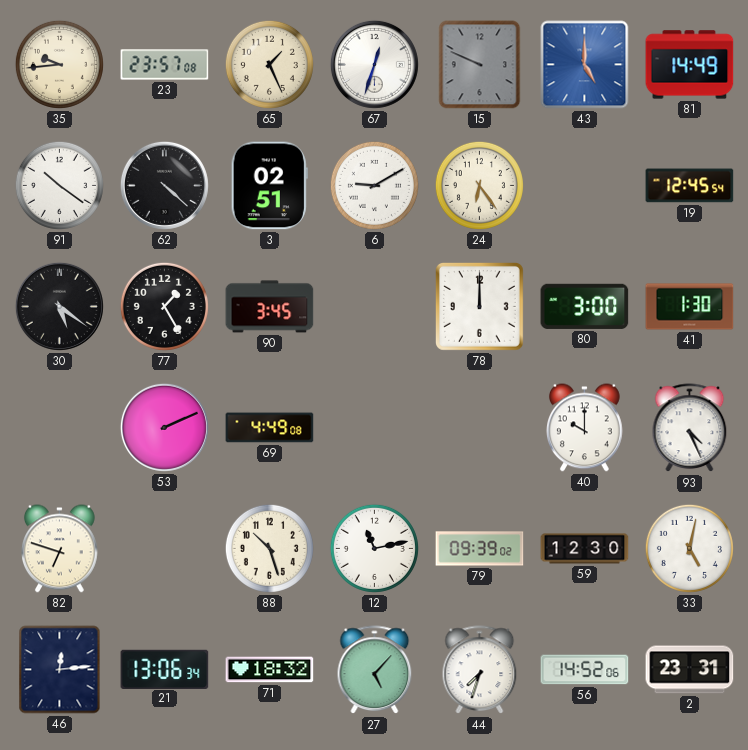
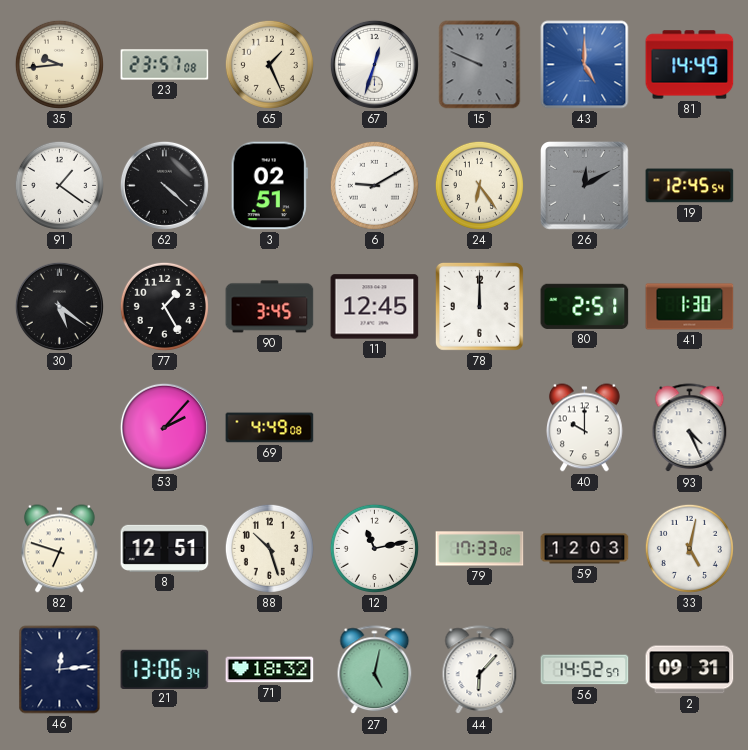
91: 10:21 -> 1:21 (59, 185)
26: none -> 12:10 (585, 186)
11: none -> 12:45 (375, 307)
80: 3:00 -> 2:51 (585, 306)
53: 2:11 -> 2:07 (164, 427)
8: none -> 12:51 (165, 548)
79: 09:39 -> 17:33 (480, 549)
59: 12:30 -> 12:03 (585, 549)
27: 5:07 -> 5:02 (375, 670)
44: 7:33 -> 6:07 (480, 670)
56: 14:52:06 -> 14:52:57 (585, 670)
2: 23:31 -> 09:31 (690, 670)
